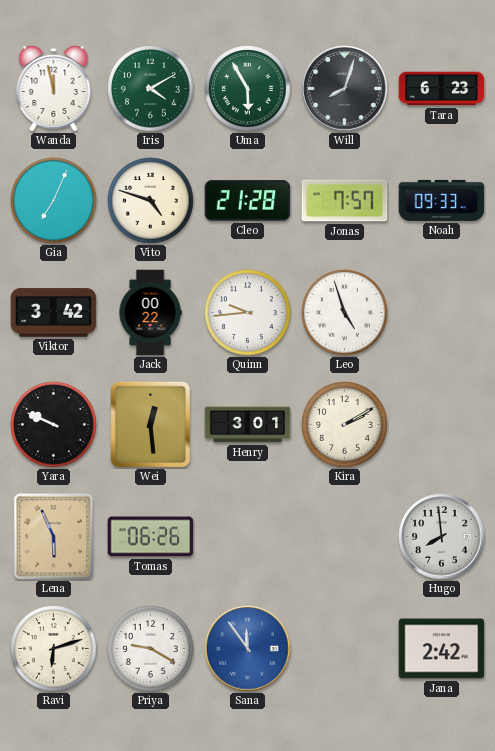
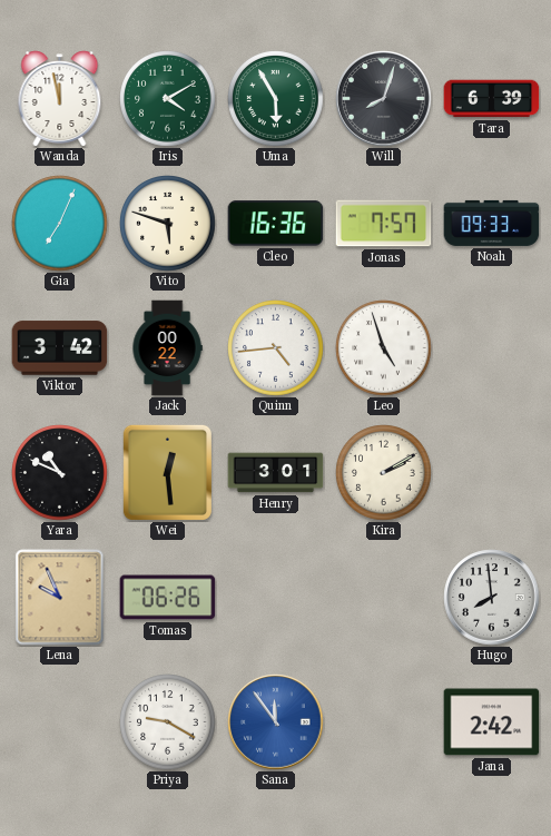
Tara: 6:23 -> 6:39 (492, 99)
Vito: 4:48 -> 5:48 (168, 224)
Cleo: 21:28 -> 16:36 (276, 224)
Quinn: 9:44 -> 4:44 (276, 348)
Yara: 9:49 -> 10:49 (60, 473)
Lena: 5:56 -> 9:56 (60, 598)
Ravi: 6:12 -> none (54, 649)
